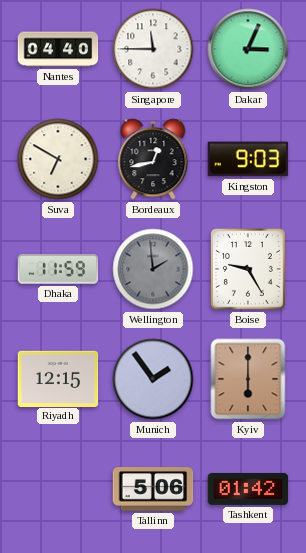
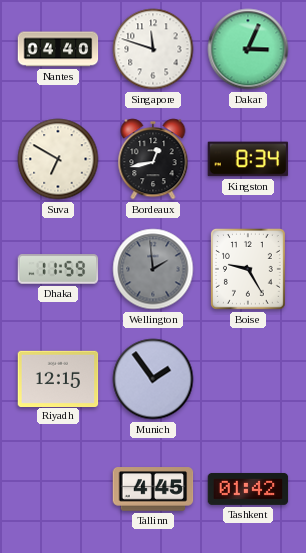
Singapore: 11:45 -> 11:48 (153, 49)
Kingston: 9:03 -> 8:34 (248, 159)
Kyiv: 6:00 -> none (248, 379)
Tallinn: 5:06 -> 4:45 (153, 489)
